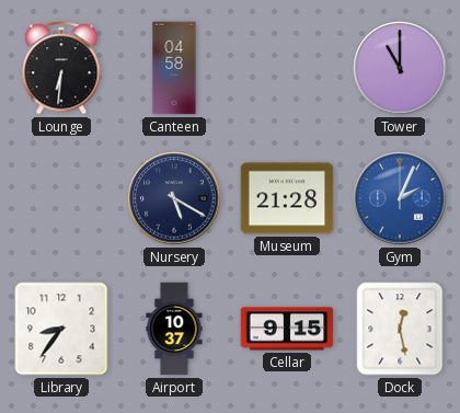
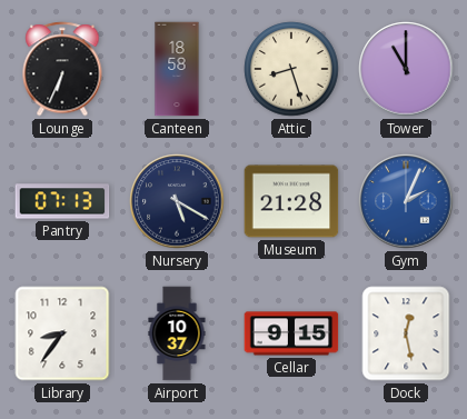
Lounge: 6:31 -> 6:34 (62, 69)
Canteen: 04:58 -> 18:58 (177, 69)
Attic: none -> 8:27 (291, 69)
Pantry: none -> 07:13 (62, 201)
